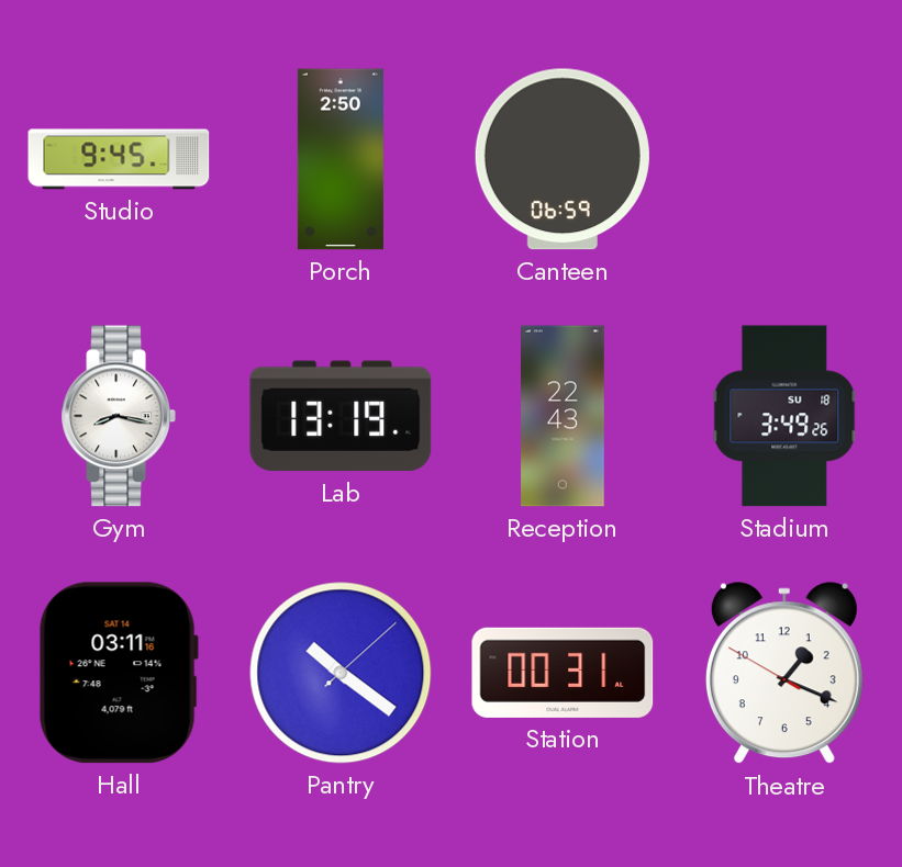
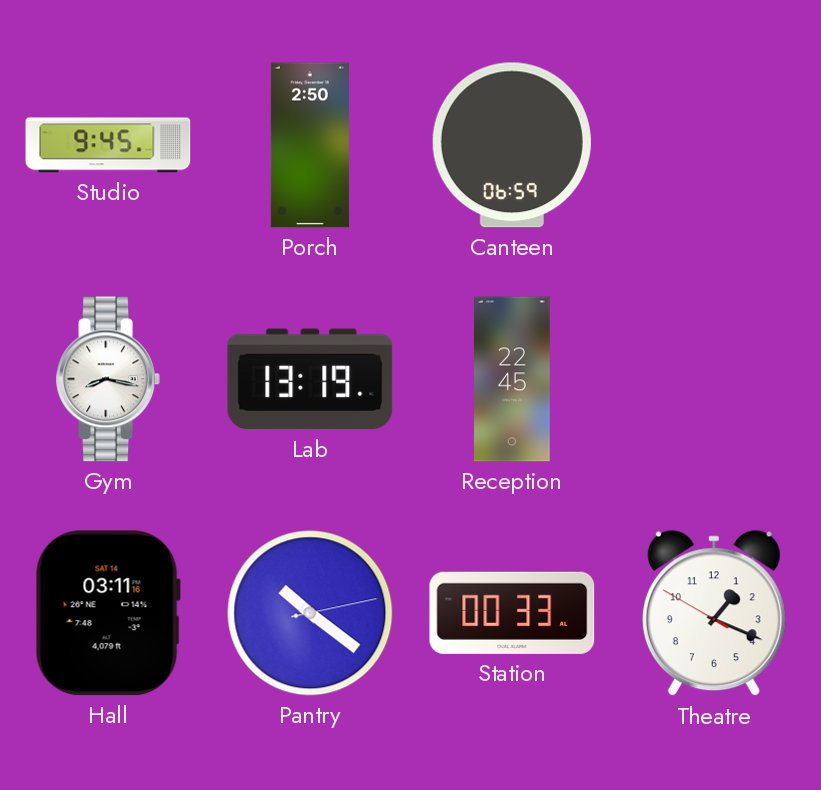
Reception: 22:43 -> 22:45 (513, 379)
Stadium: 3:49 -> none (784, 416)
Pantry: 10:21:08 -> 10:21:13 (310, 613)
Station: 00:31 -> 00:33 (512, 613)
